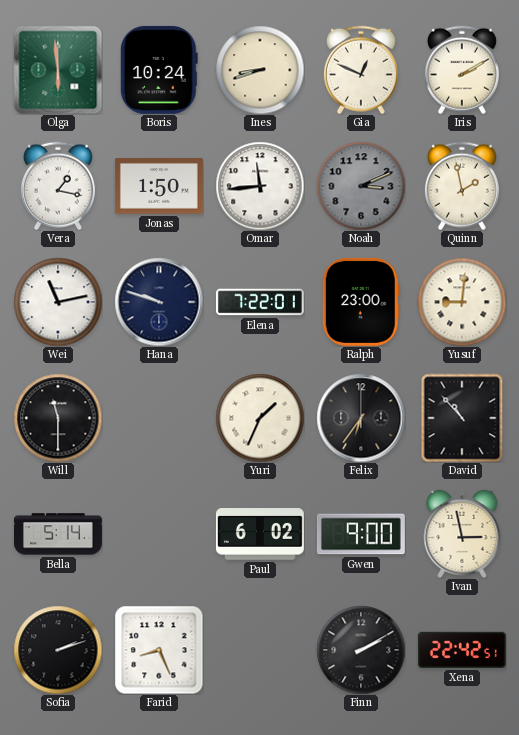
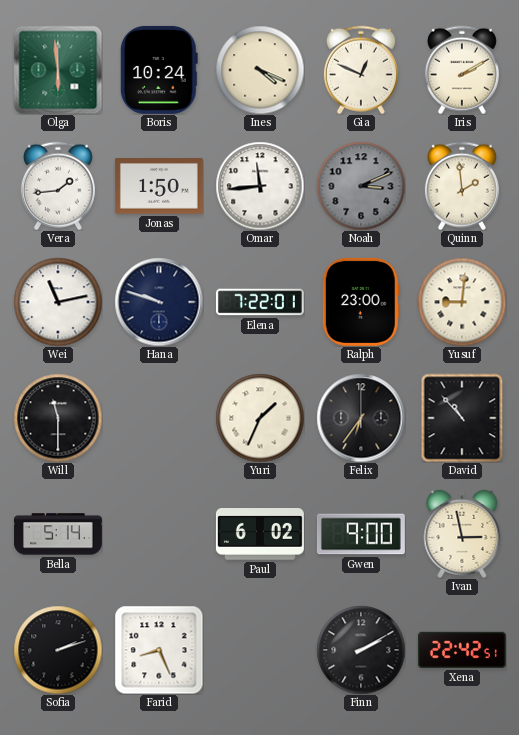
Ines: 8:42 -> 4:19 (260, 70)
Vera: 1:17 -> 1:44 (58, 186)
Quinn: 1:58 -> 1:59 (462, 186)
